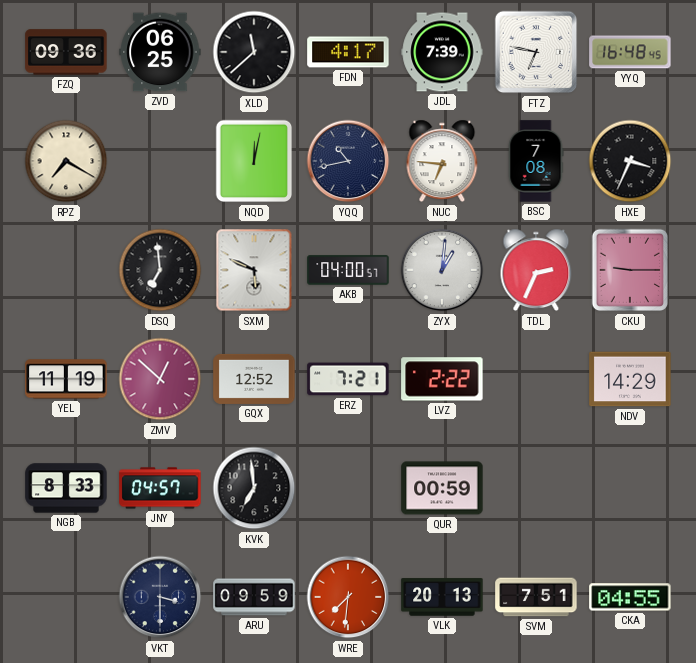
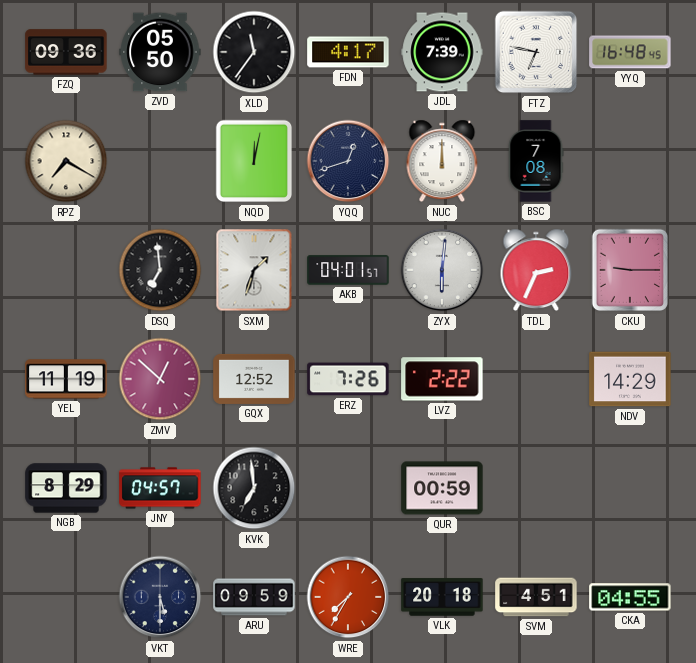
ZVD: 06:25 -> 05:50 (160, 52)
XLD: 11:38 -> 11:36 (254, 52)
YQQ: 10:43 -> 12:42 (348, 161)
NUC: 6:46 -> 12:00 (442, 161)
HXE: 3:34 -> none (630, 161)
SXM: 5:49 -> 1:33 (254, 270)
AKB: 04:00 -> 04:01 (348, 270)
ZYX: 1:01 -> 6:01 (442, 270)
ERZ: 7:21 -> 7:26 (348, 379)
NGB: 8:33 -> 8:29 (66, 488)
VKT: 3:30 -> 5:30 (160, 597)
WRE: 7:31 -> 7:35 (348, 597)
VLK: 20:13 -> 20:18 (442, 597)
SVM: 7:51 -> 4:51 (536, 597)
